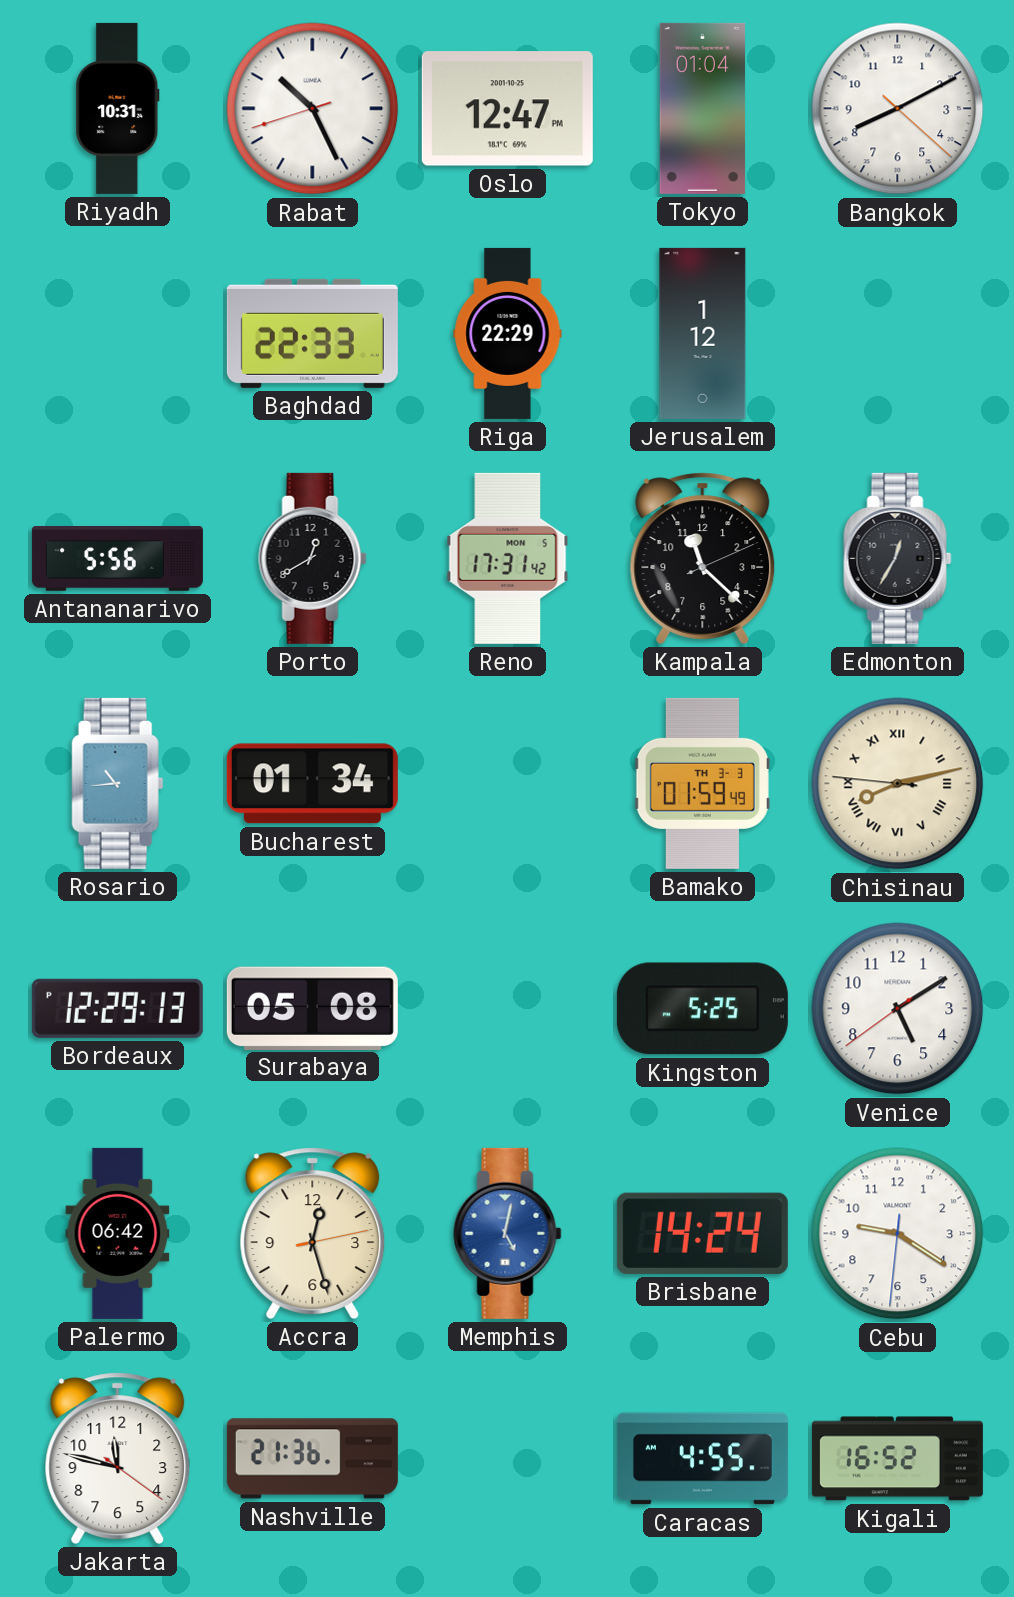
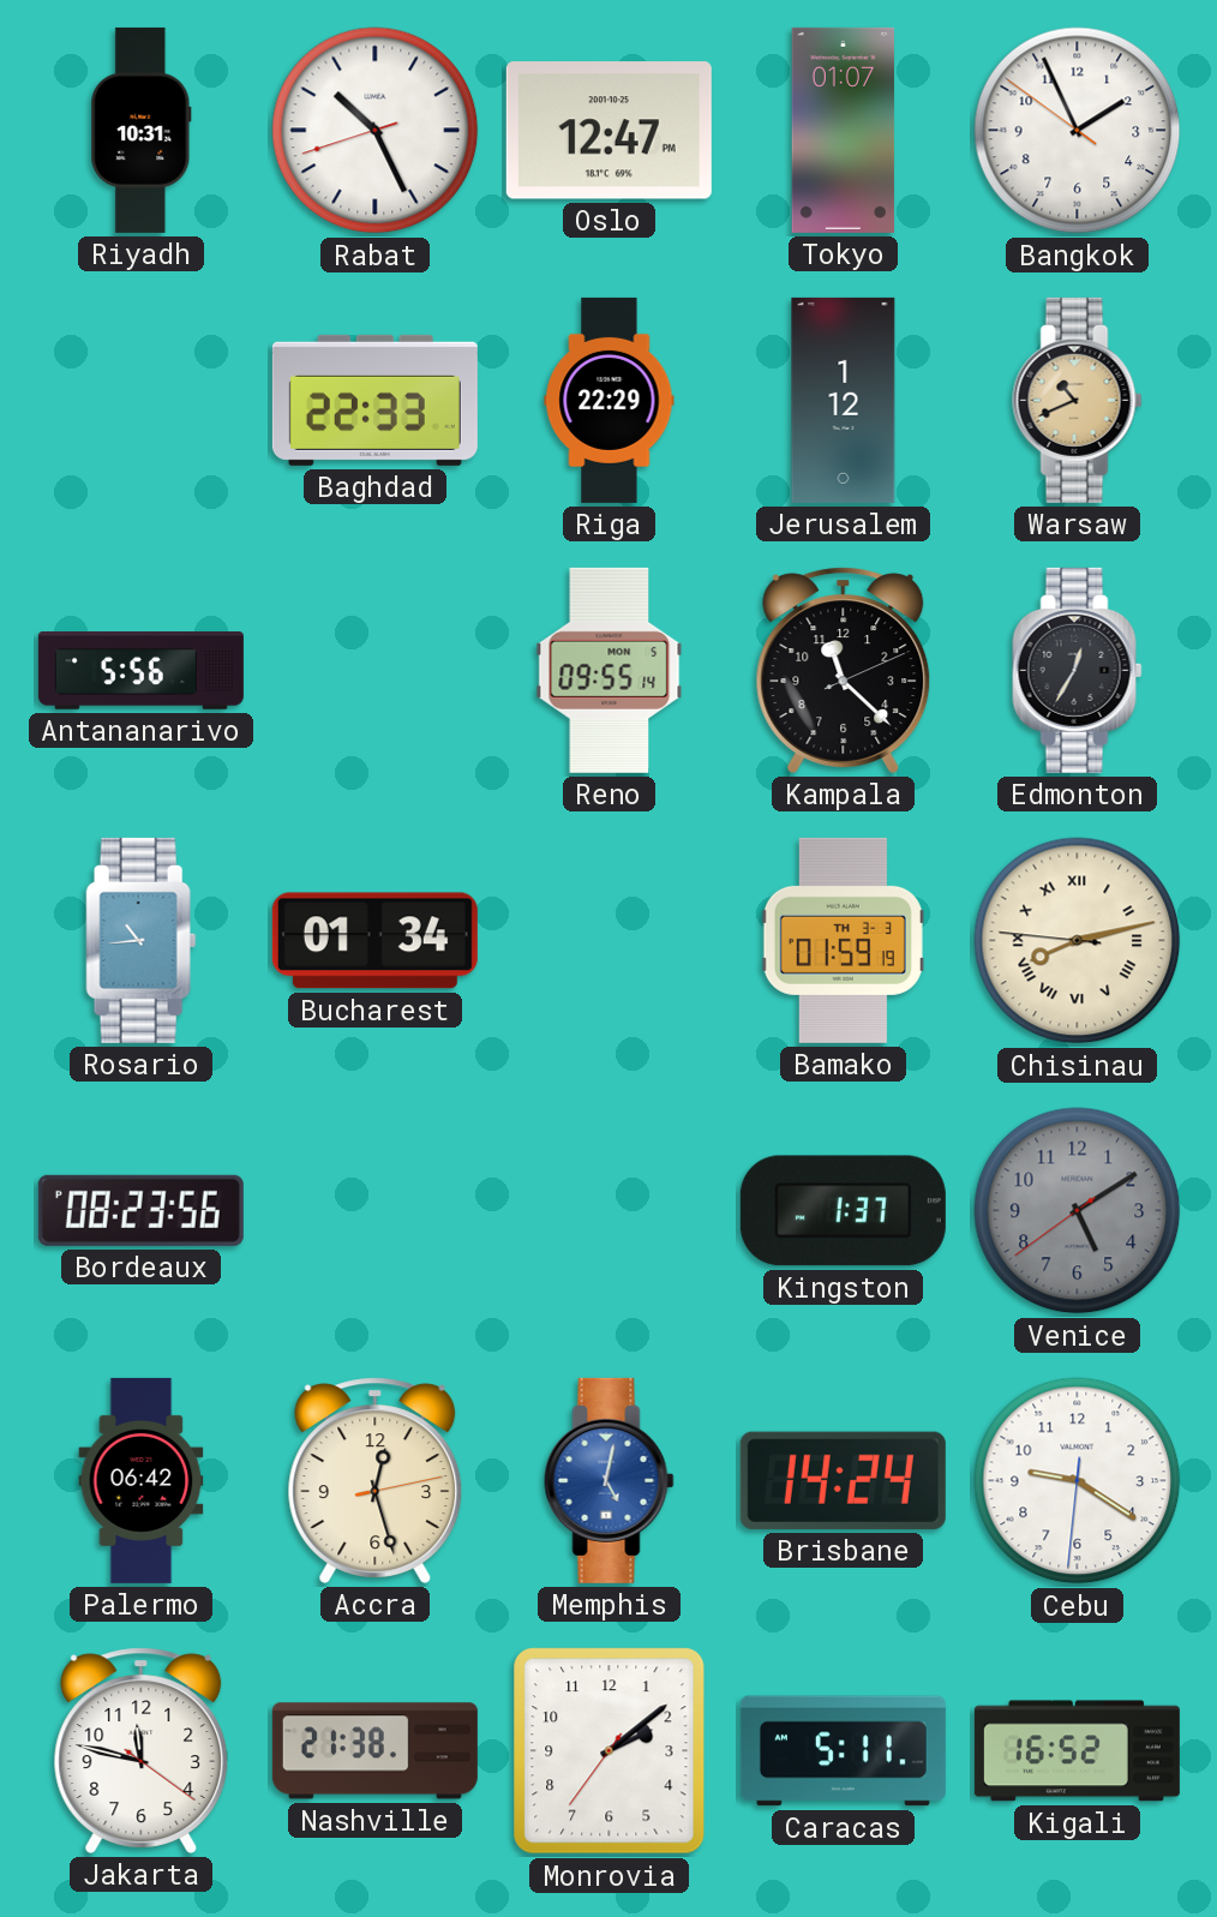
Tokyo: 01:04 -> 01:07 (844, 130)
Bangkok: 8:10 -> 1:55 (1078, 131)
Warsaw: none -> 10:41 (1078, 400)
Porto: 12:40 -> none (313, 558)
Reno: 17:31 -> 09:55 (610, 670)
Bamako: 01:59:49 -> 01:59:19 (843, 940)
Bordeaux: 12:29 -> 08:23 (140, 1210)
Surabaya: 05:08 -> none (312, 1008)
Kingston: 5:25 -> 1:37 (843, 1211)
Venice dial: white -> grey (1078, 1211)
Nashville: 21:36 -> 21:38 (374, 1751)
Monrovia: none -> 2:08 (610, 1751)
Caracas: 4:55 -> 5:11 (843, 1751)
